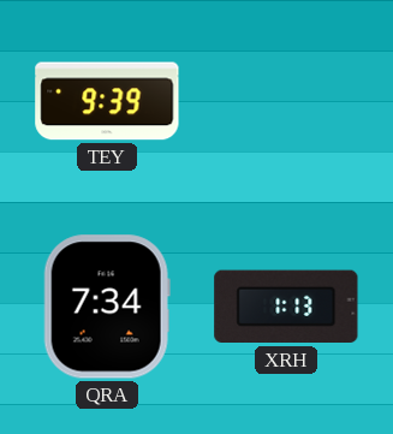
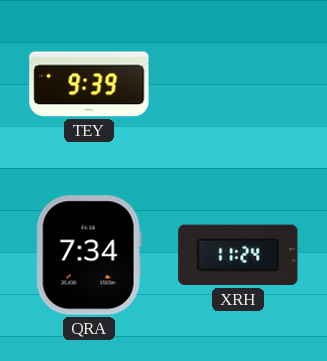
XRH: 1:13 -> 11:24 (238, 255)
